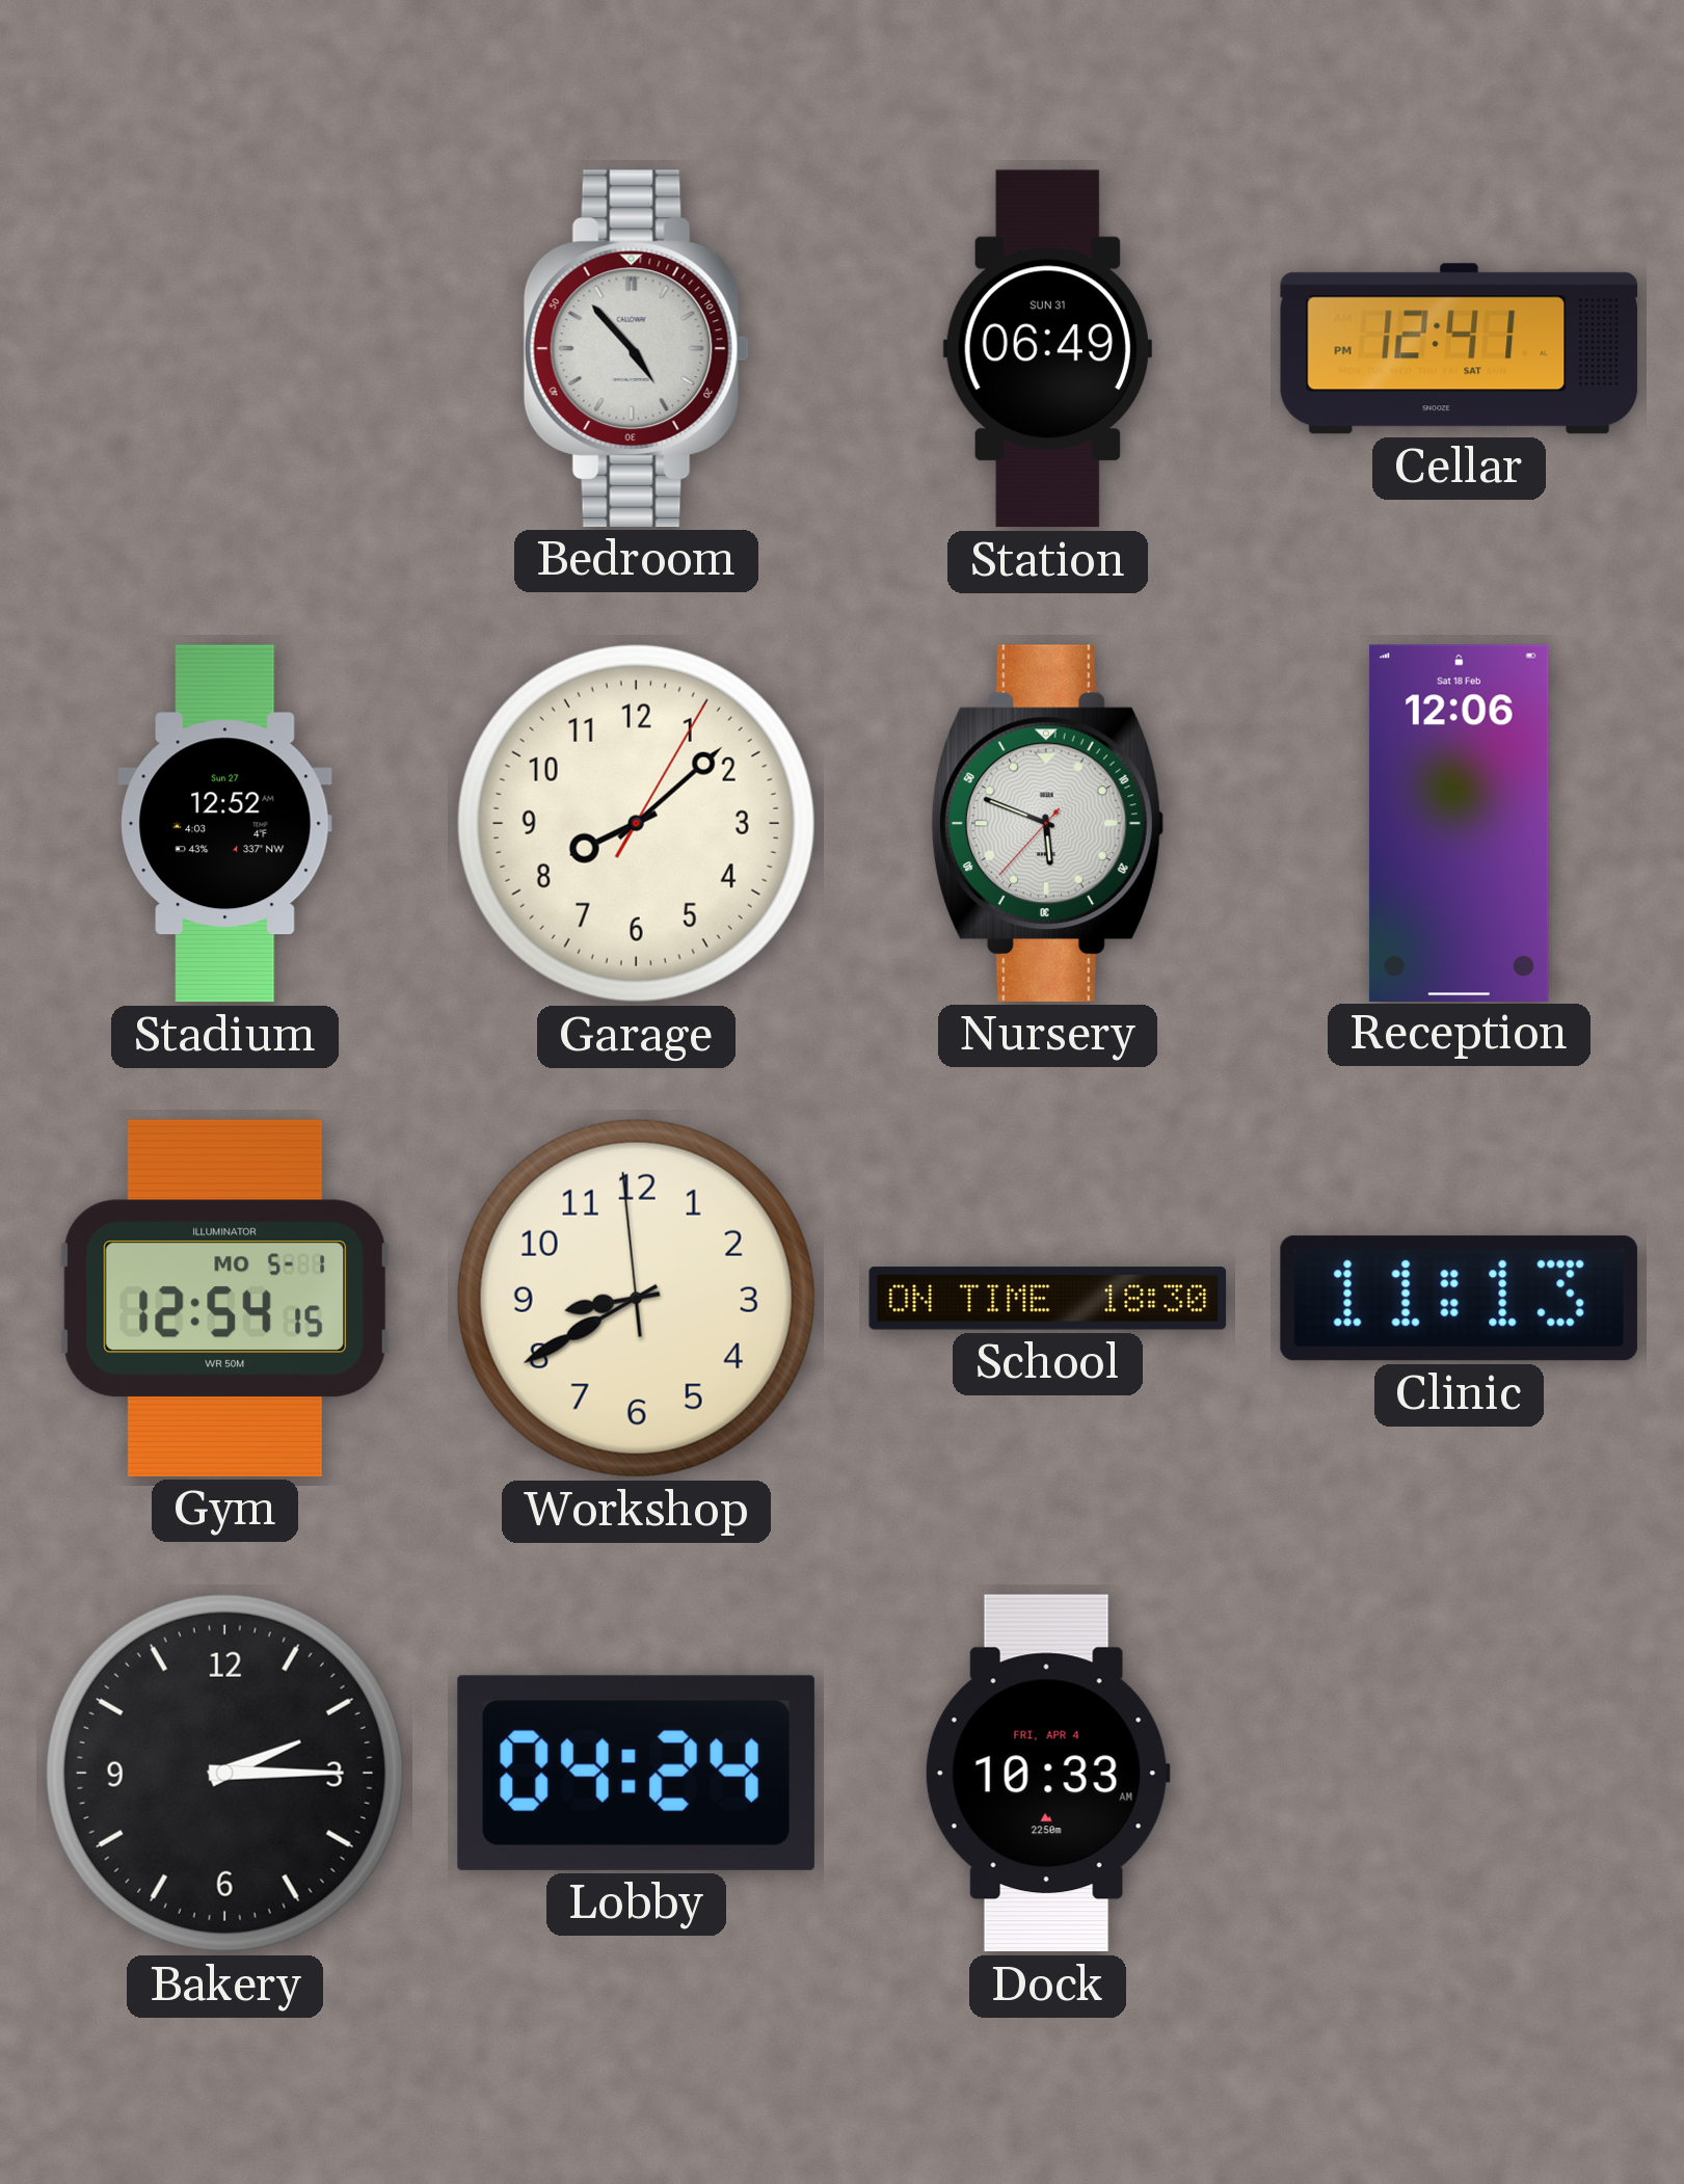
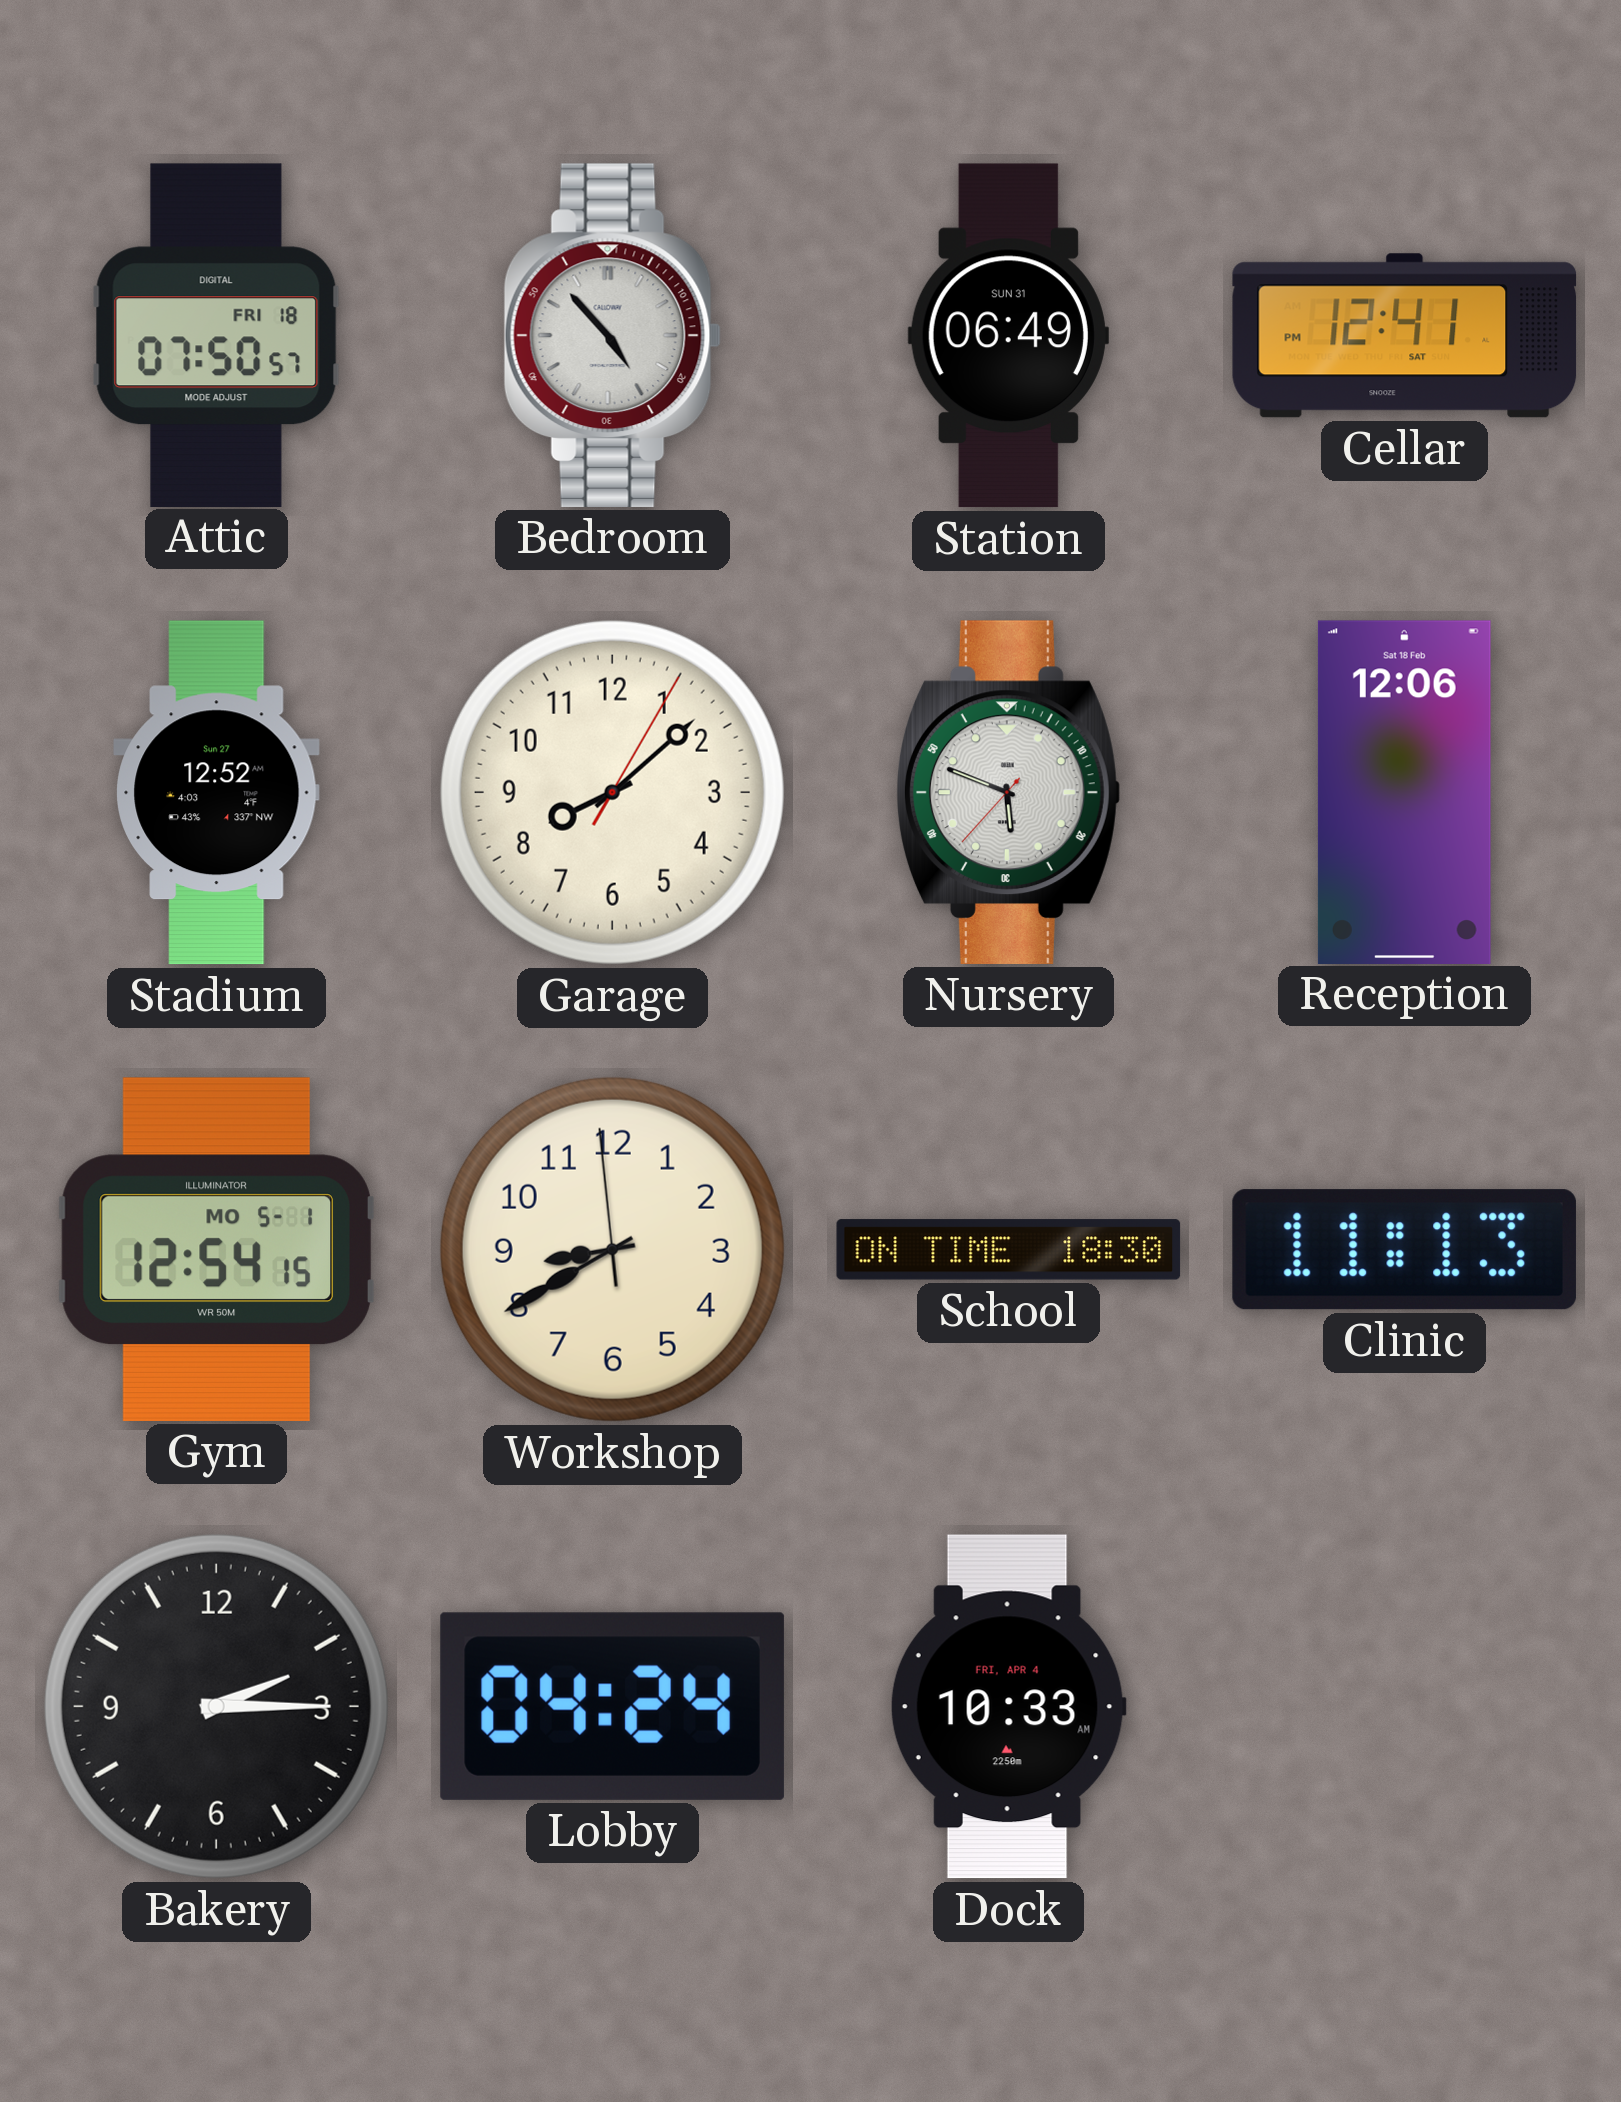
Attic: none -> 07:50 (216, 335)
